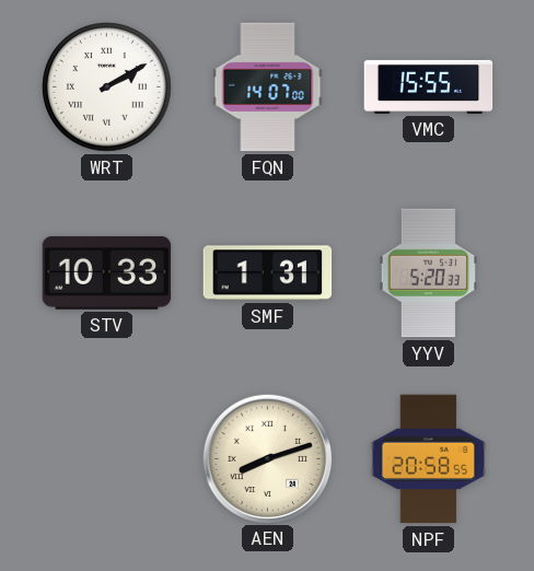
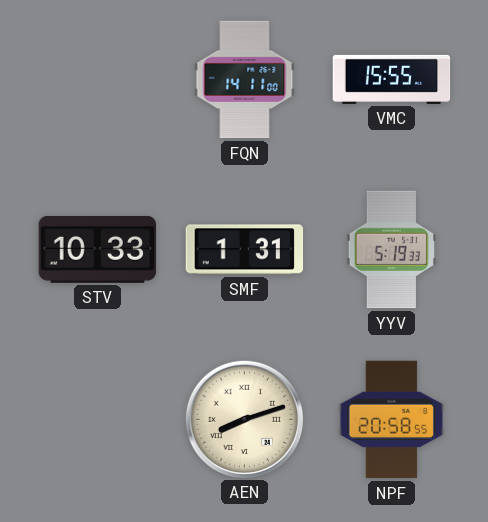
WRT: 2:10 -> none (107, 88)
FQN: 14:07 -> 14:11 (245, 80)
YYV: 5:20 -> 5:19 (391, 250)
